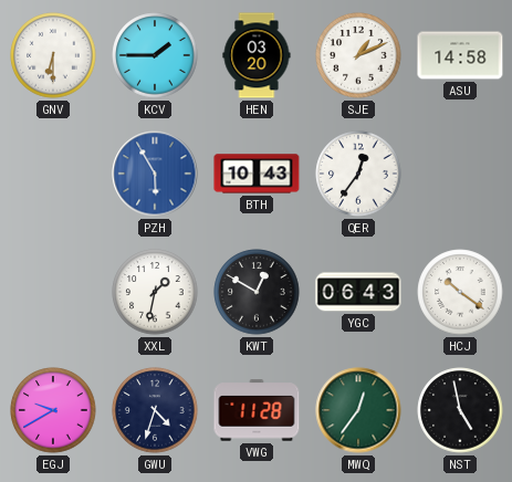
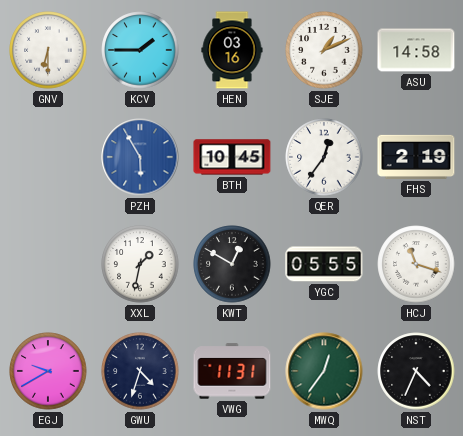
HEN: 03:20 -> 03:16 (232, 50)
BTH: 10:43 -> 10:45 (232, 157)
FHS: none -> 2:19 (416, 157)
YGC: 06:43 -> 05:55 (324, 264)
HCJ: 10:21 -> 11:18 (416, 264)
VWG: 11:28 -> 11:31 (232, 371)
NST: 4:58 -> 4:34 (416, 371)
